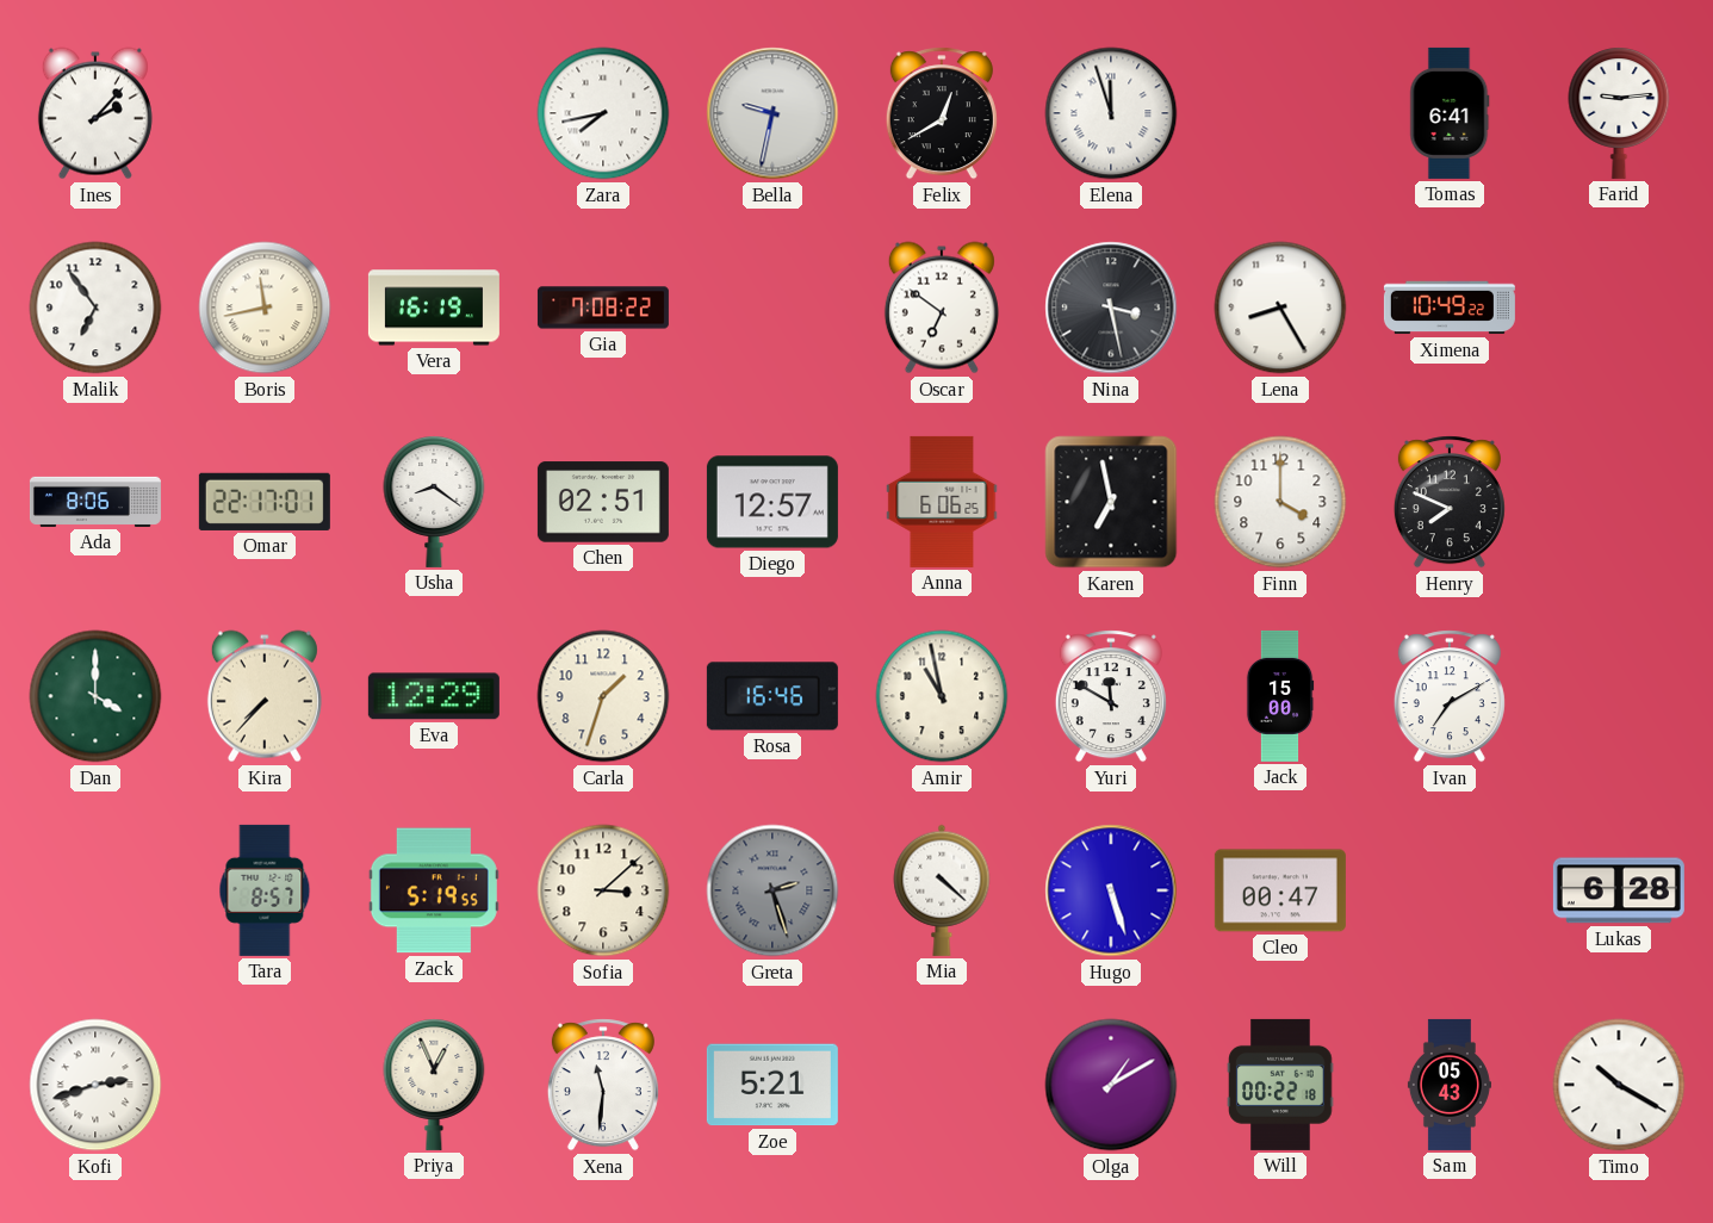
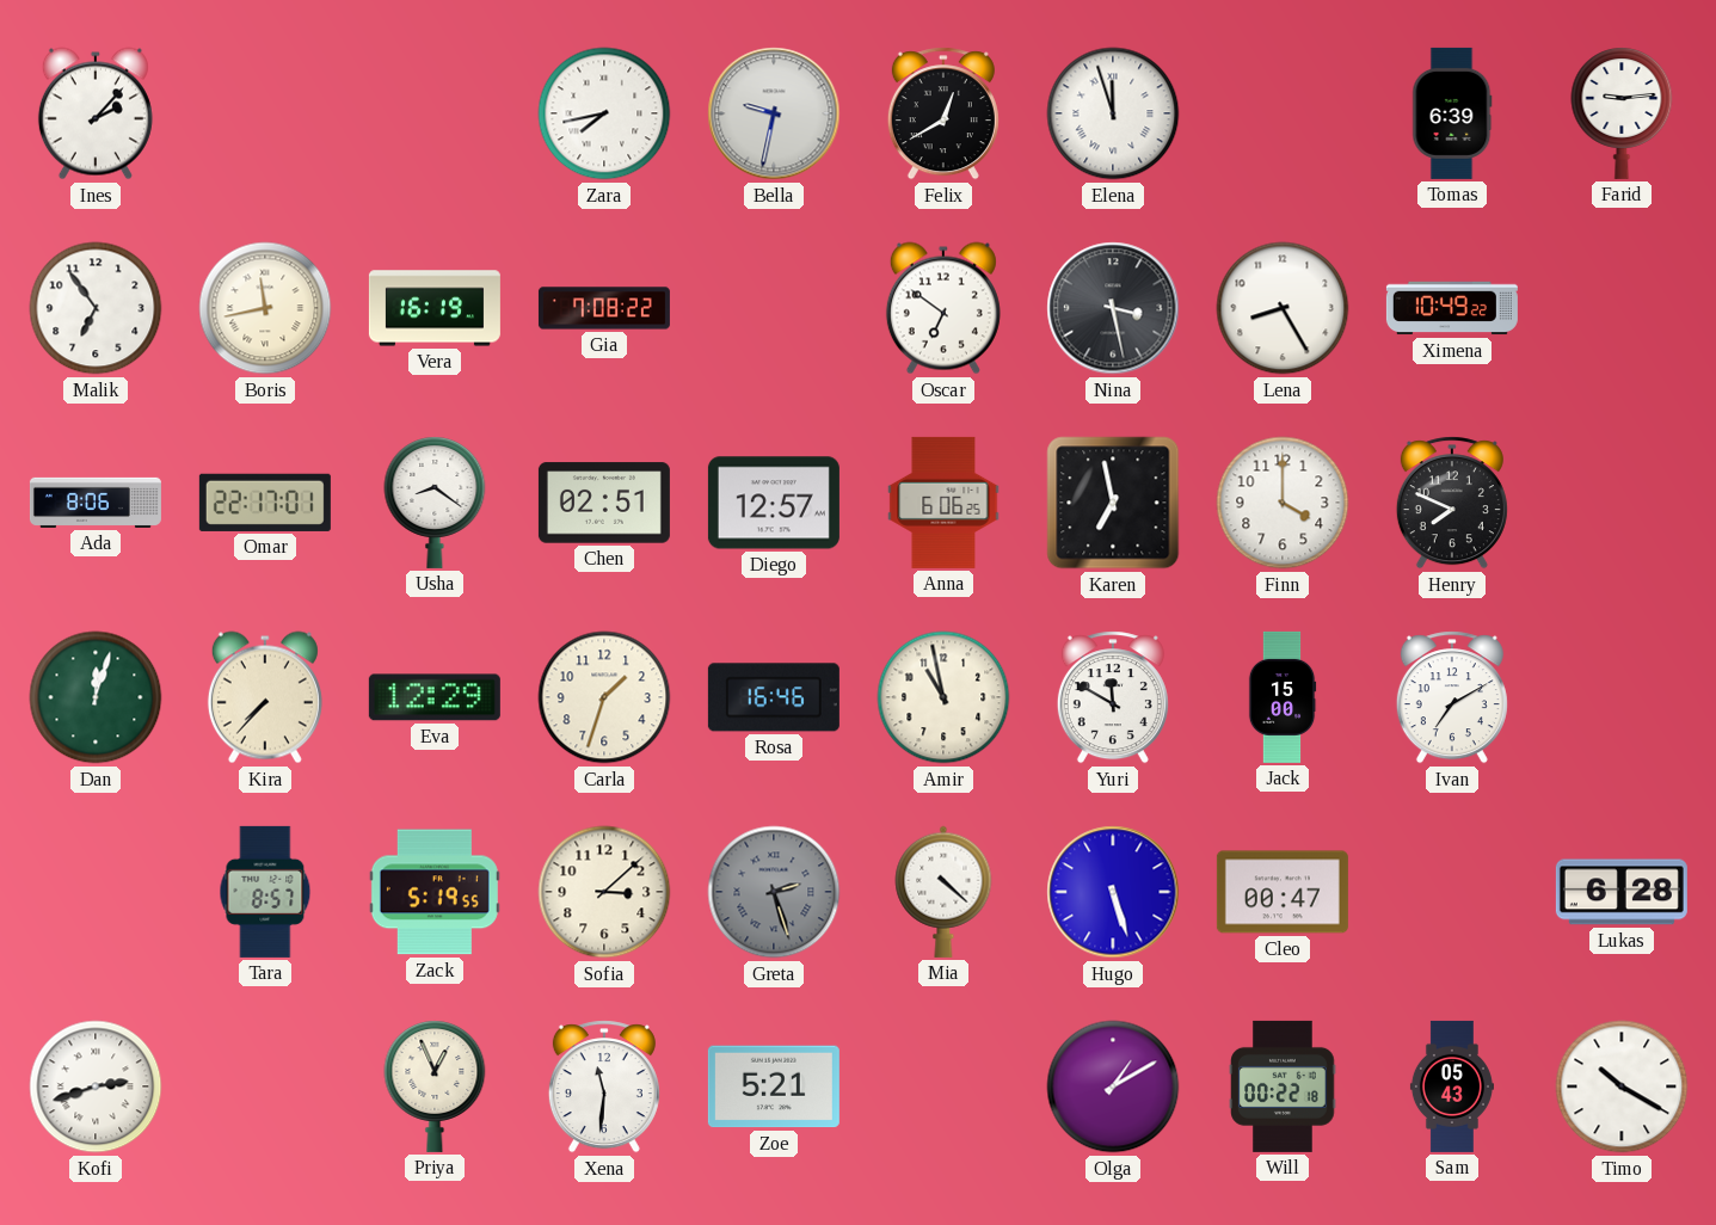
Tomas: 6:41 -> 6:39 (1452, 113)
Dan: 4:00 -> 12:03 (96, 697)
